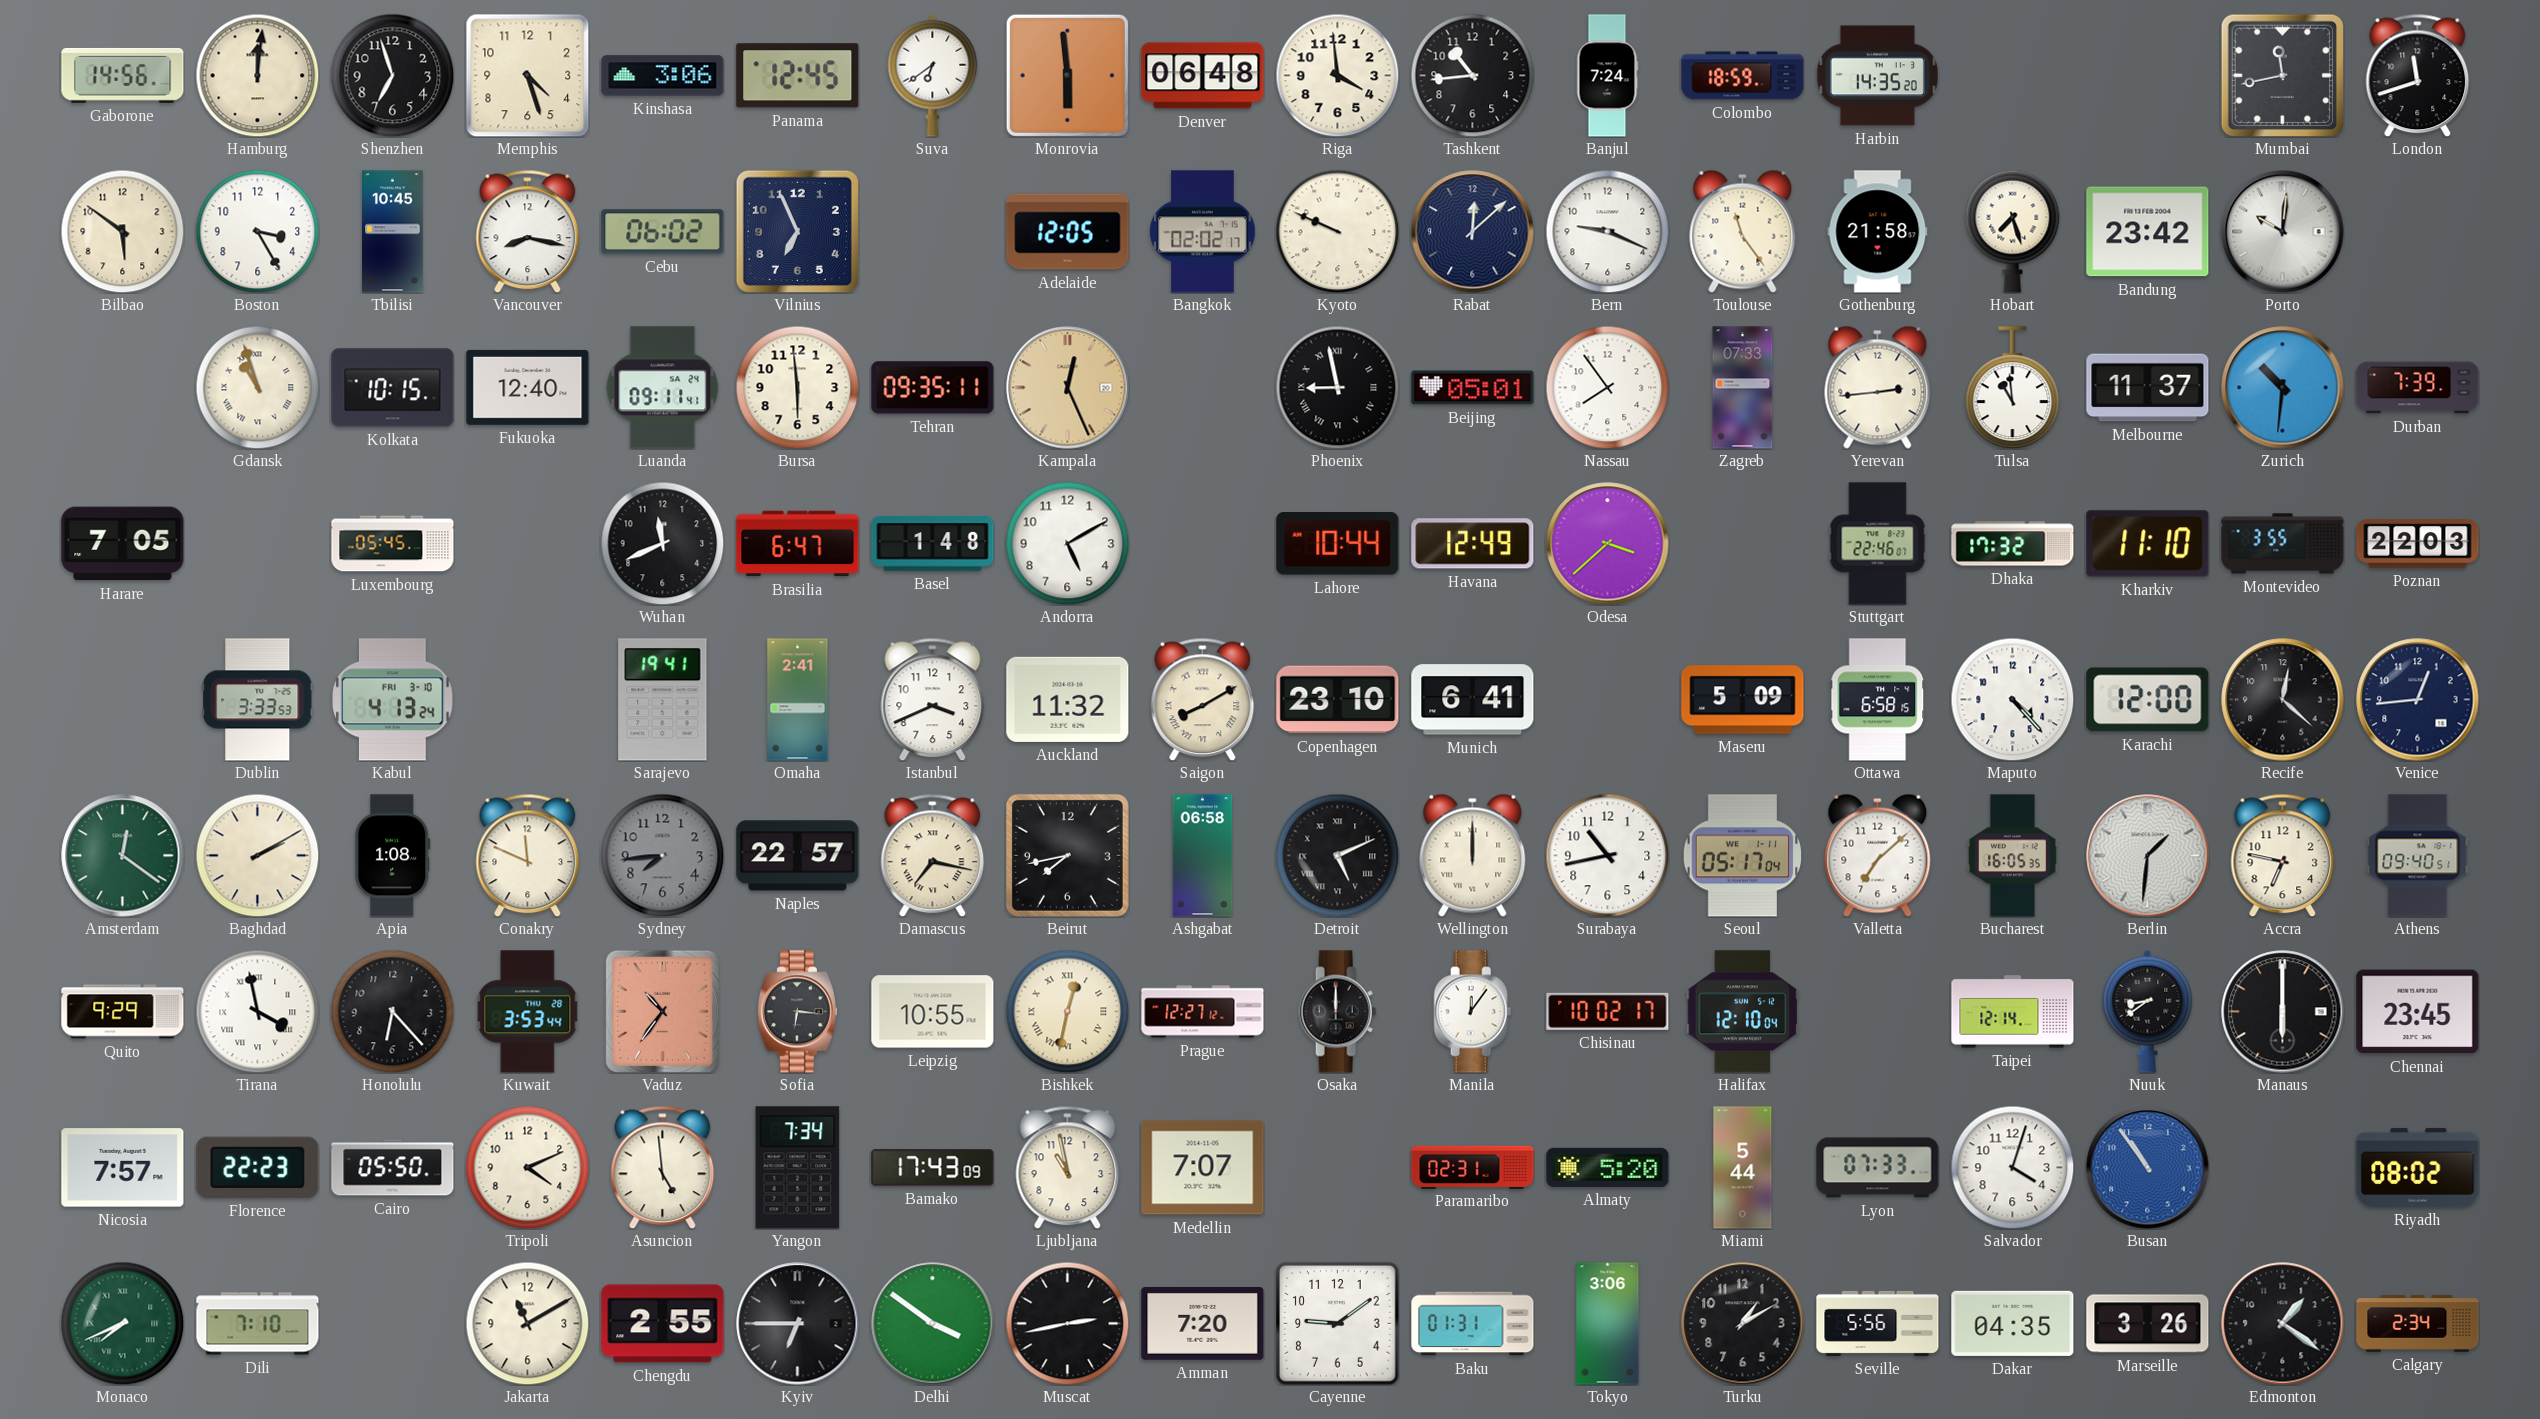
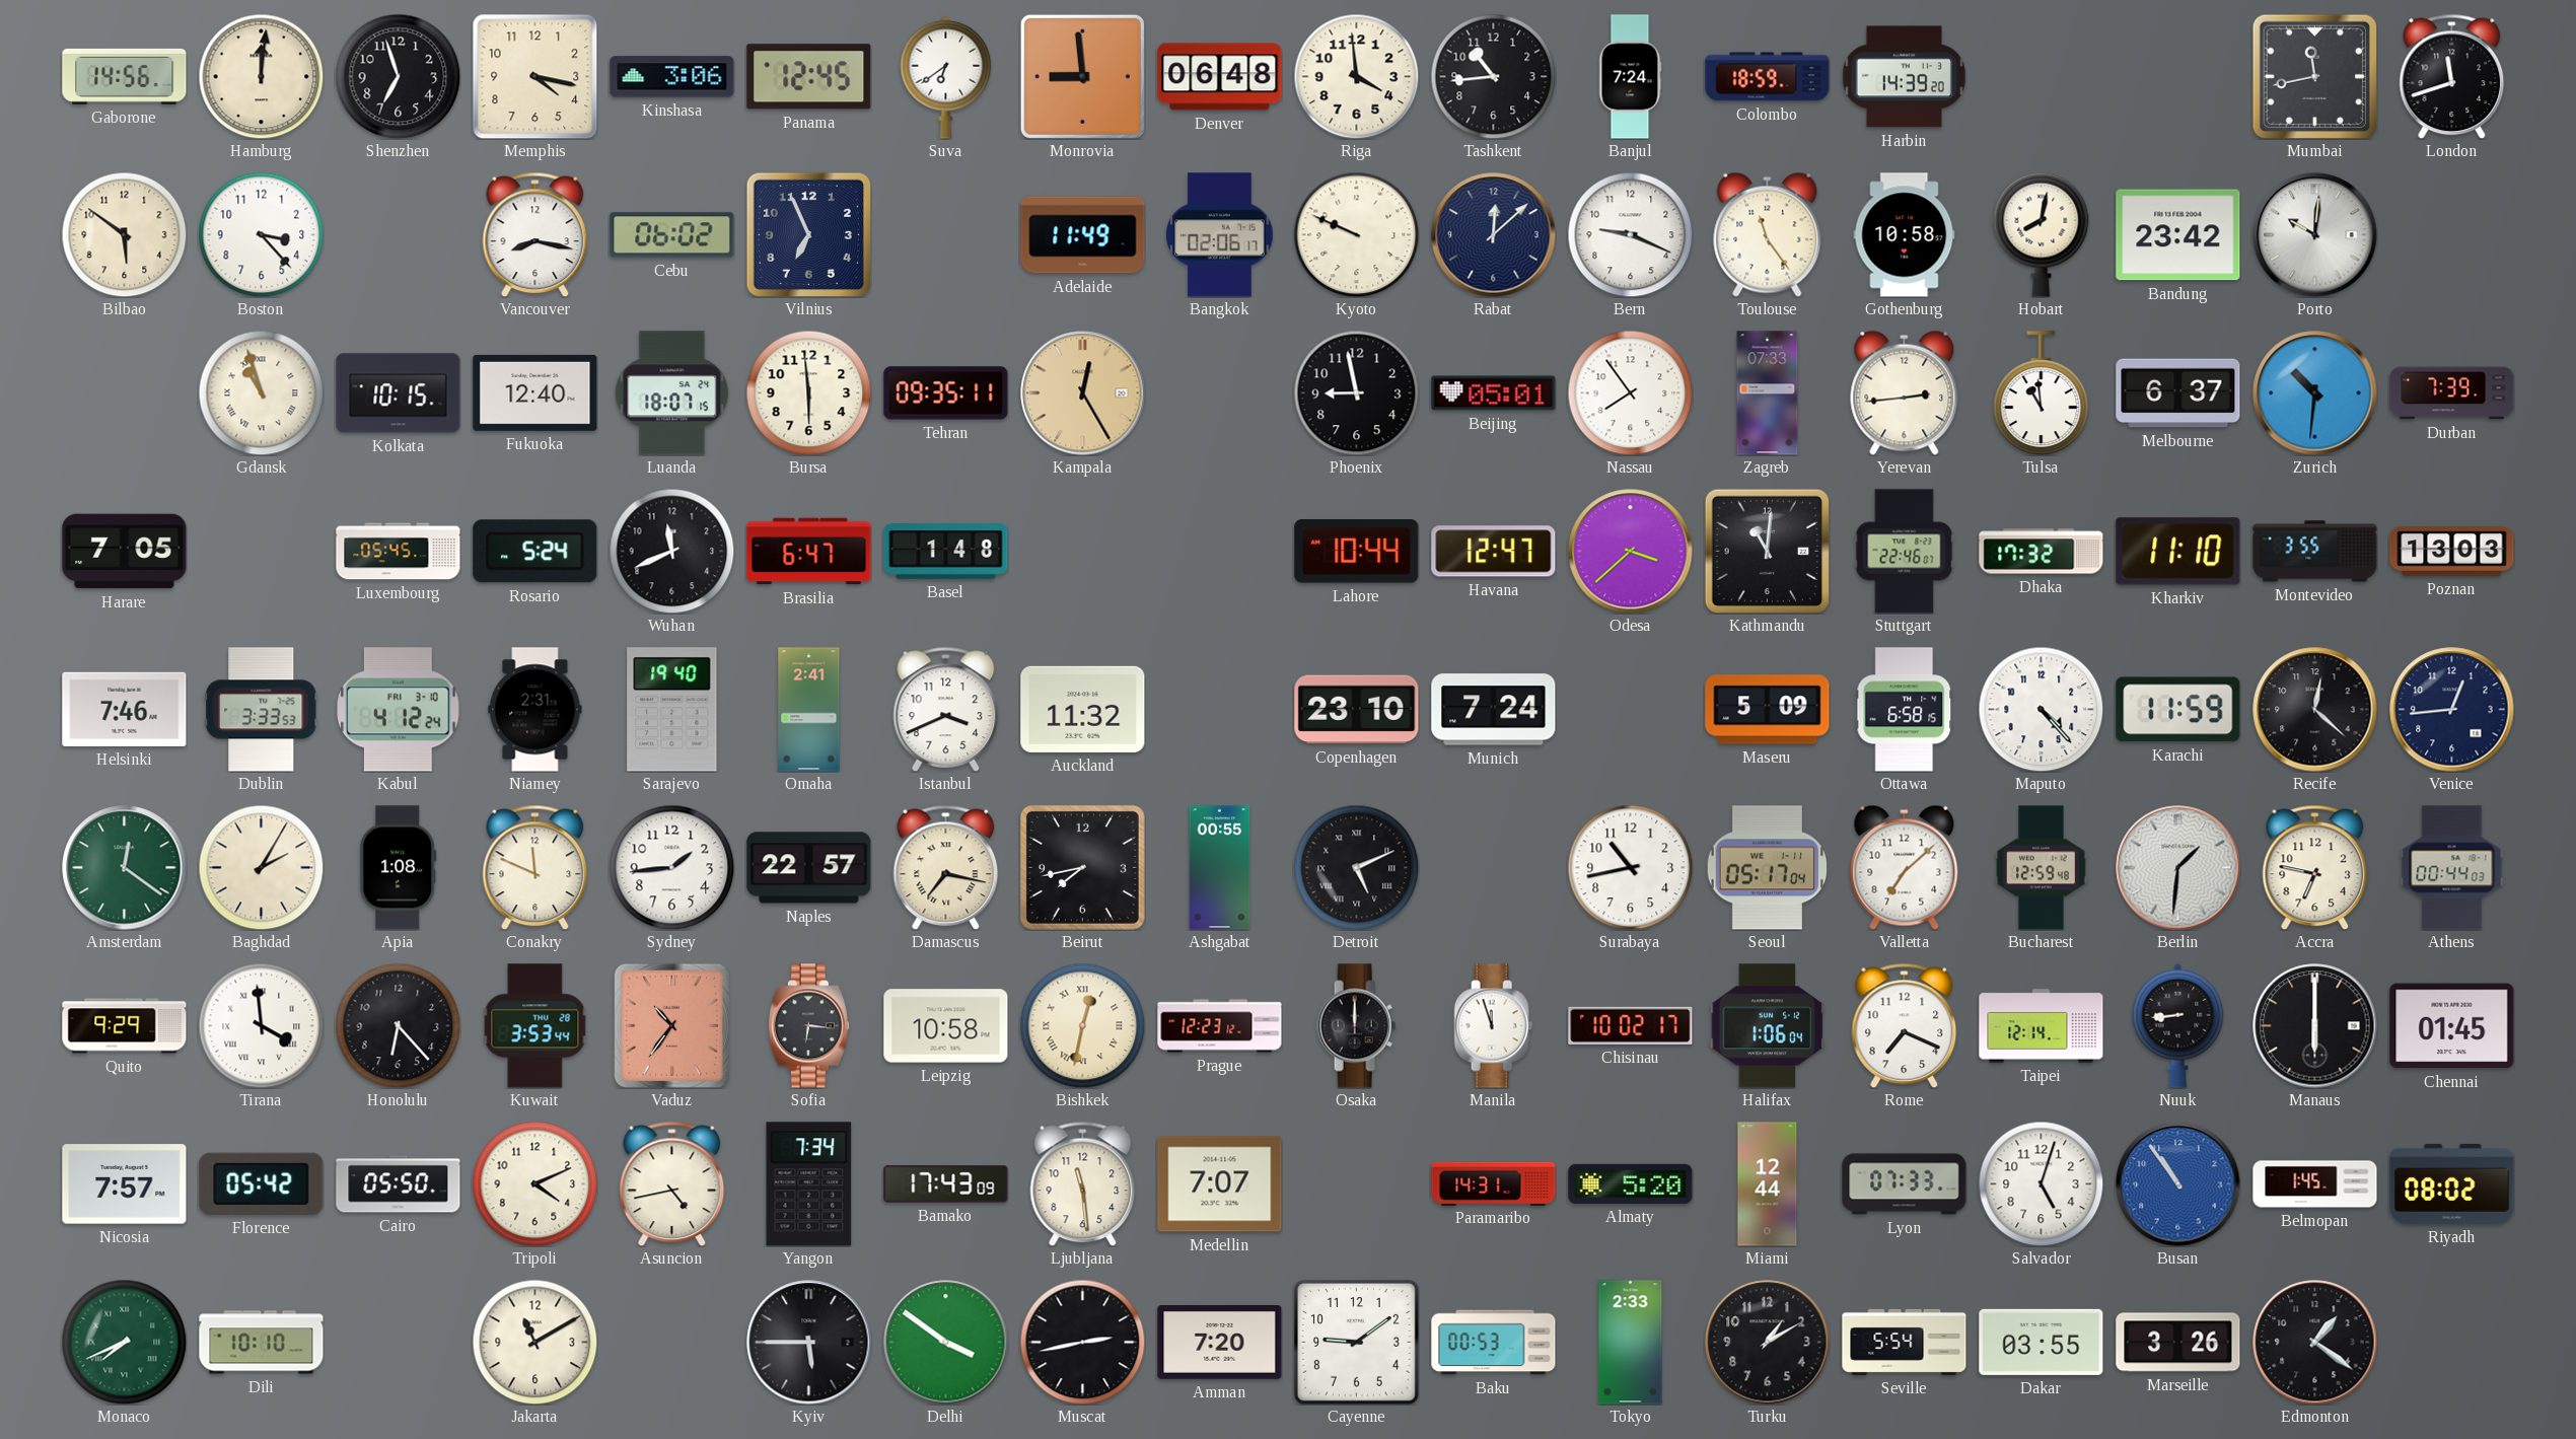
Memphis: 4:27 -> 4:17 (534, 76)
Monrovia: 5:59 -> 8:59 (1082, 76)
Harbin: 14:35 -> 14:39 (1904, 77)
Boston: 3:25 -> 3:23 (261, 234)
Tbilisi: 10:45 -> none (393, 232)
Adelaide: 12:05 -> 11:49 (1083, 235)
Bangkok: 02:02 -> 02:06 (1220, 235)
Gothenburg: 21:58 -> 10:58 (1905, 235)
Hobart: 7:27 -> 8:02 (2042, 234)
Luanda: 09:11 -> 18:07 (672, 393)
Kampala: 12:26 -> 12:25 (1083, 393)
Phoenix numerals: Roman -> Arabic (1356, 392)
Melbourne: 11:37 -> 6:37 (2178, 393)
Rosario: none -> 5:24 (535, 552)
Andorra: 5:10 -> none (1067, 543)
Havana: 12:49 -> 12:47 (1494, 552)
Kathmandu: none -> 11:01 (1767, 551)
Poznan: 22:03 -> 13:03 (2452, 552)
Helsinki: none -> 7:46 (125, 709)
Kabul: 4:13 -> 4:12 (399, 710)
Niamey: none -> 2:31 (535, 710)
Sarajevo: 19:41 -> 19:40 (672, 710)
Saigon: 8:10 -> none (1203, 699)
Munich: 6:41 -> 7:24 (1494, 710)
Karachi: 12:00 -> 11:59 (2178, 710)
Baghdad: 2:10 -> 2:05 (261, 867)
Sydney: 7:44 -> 1:44 (671, 867)
Sydney dial: grey -> white (671, 867)
Ashgabat: 06:58 -> 00:55 (1220, 868)
Wellington: 12:00 -> none (1473, 855)
Bucharest: 16:05 -> 12:59 (2042, 868)
Athens: 09:40 -> 00:44 (2452, 868)
Tirana: 3:58 -> 3:59 (261, 1025)
Leipzig: 10:55 -> 10:58 (946, 1026)
Prague: 12:27 -> 12:23 (1220, 1026)
Manila: 12:06 -> 11:57 (1494, 1026)
Halifax: 12:10 -> 1:06 (1768, 1026)
Rome: none -> 7:19 (1905, 1025)
Nuuk: 8:39 -> 8:44 (2178, 1025)
Chennai: 23:45 -> 01:45 (2452, 1026)
Florence: 22:23 -> 05:42 (262, 1183)
Asuncion: 4:59 -> 4:43 (672, 1183)
Ljubljana: 10:58 -> 11:29 (1083, 1183)
Paramaribo: 02:31 -> 14:31 (1494, 1183)
Miami: 5:44 -> 12:44 (1768, 1184)
Salvador: 4:03 -> 5:03 (2041, 1183)
Belmopan: none -> 1:45 (2315, 1184)
Dili: 7:10 -> 10:10 (262, 1343)
Chengdu: 2:55 -> none (663, 1324)
Kyiv: 6:45 -> 5:45 (809, 1343)
Baku: 01:31 -> 00:53 (1494, 1343)
Tokyo: 3:06 -> 2:33 (1631, 1343)
Seville: 5:56 -> 5:54 (1905, 1342)
Dakar: 04:35 -> 03:55 (2042, 1342)
Calgary: 2:34 -> none (2418, 1324)
